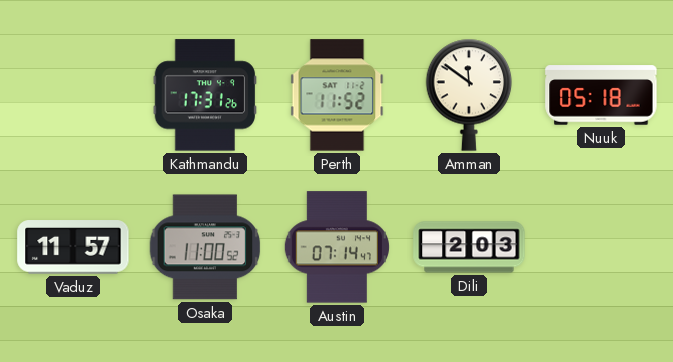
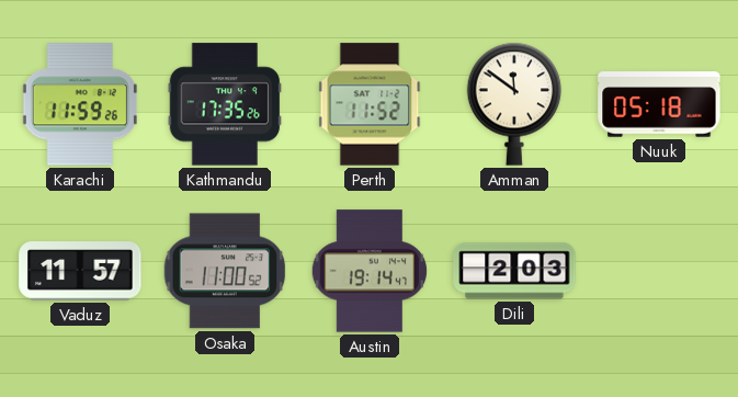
Karachi: none -> 11:59 (80, 104)
Kathmandu: 17:31 -> 17:35 (225, 104)
Austin: 07:14 -> 19:14 (370, 271)
